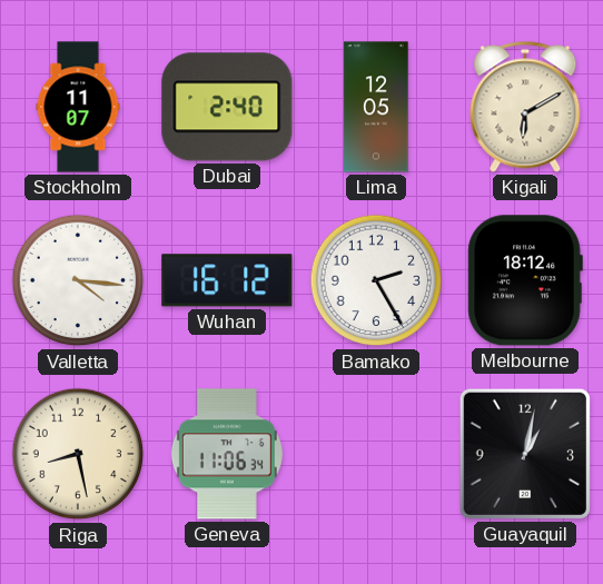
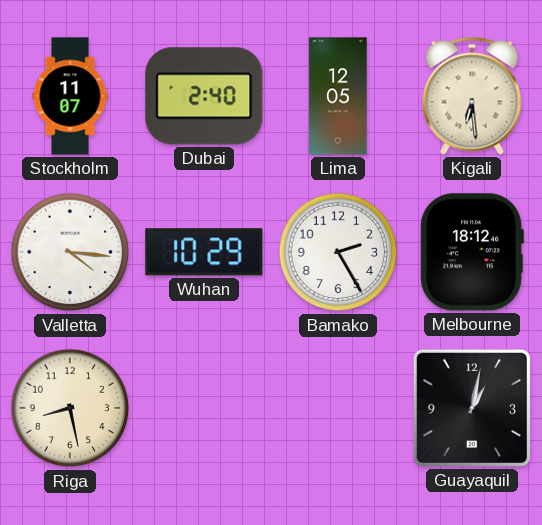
Kigali: 6:10 -> 6:29 (472, 96)
Wuhan: 16:12 -> 10:29 (204, 252)
Geneva: 11:06 -> none (227, 454)
